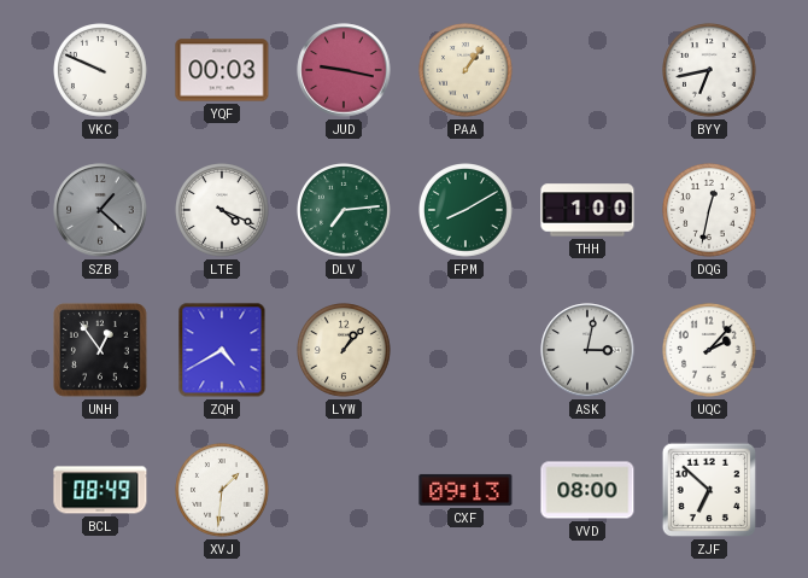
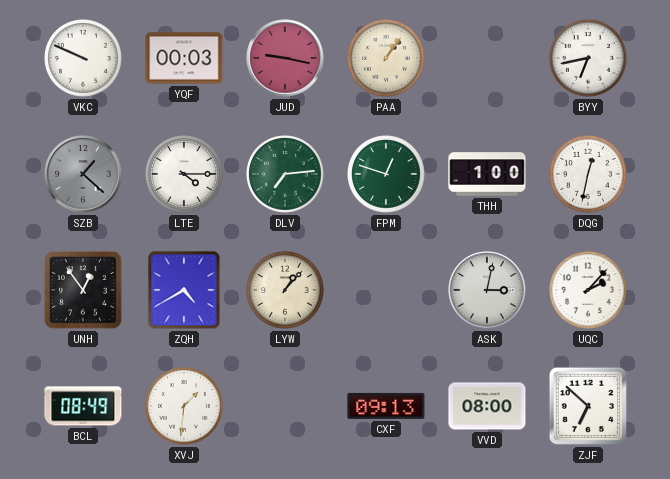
LTE: 4:19 -> 4:15 (185, 175)
FPM: 8:10 -> 12:48 (387, 175)
